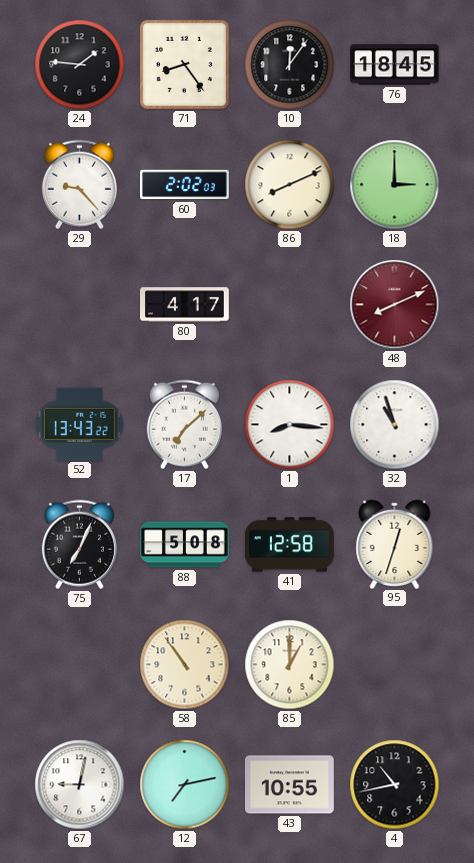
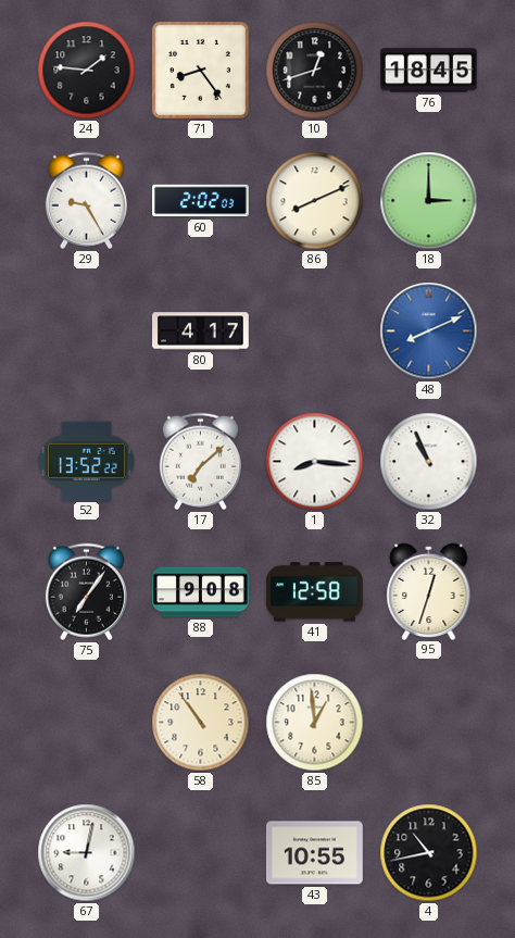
10: 12:06 -> 12:42 (315, 71)
29: 9:23 -> 9:25 (86, 201)
48 dial: burgundy -> blue (429, 332)
52: 13:43 -> 13:52 (86, 461)
32: 10:57 -> 10:56 (429, 462)
75: 7:04 -> 7:06 (86, 592)
88: 5:08 -> 9:08 (201, 592)
85: 1:00 -> 12:59 (315, 723)
12: 7:13 -> none (185, 785)
